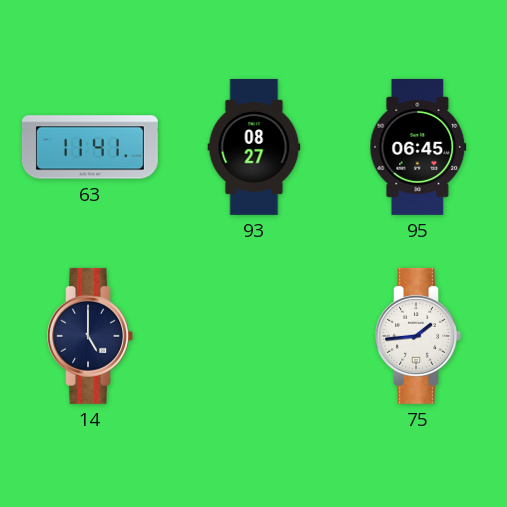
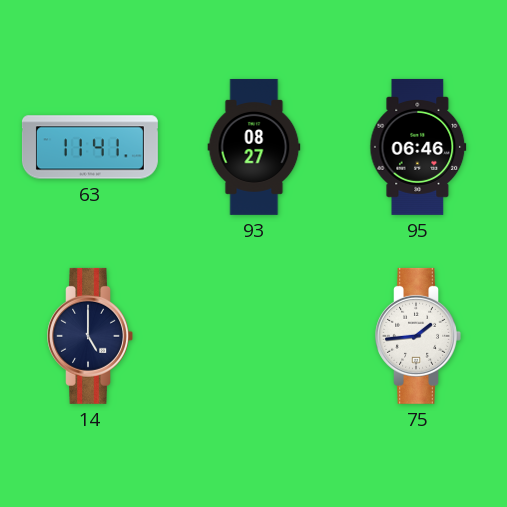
95: 06:45 -> 06:46 (418, 147)
